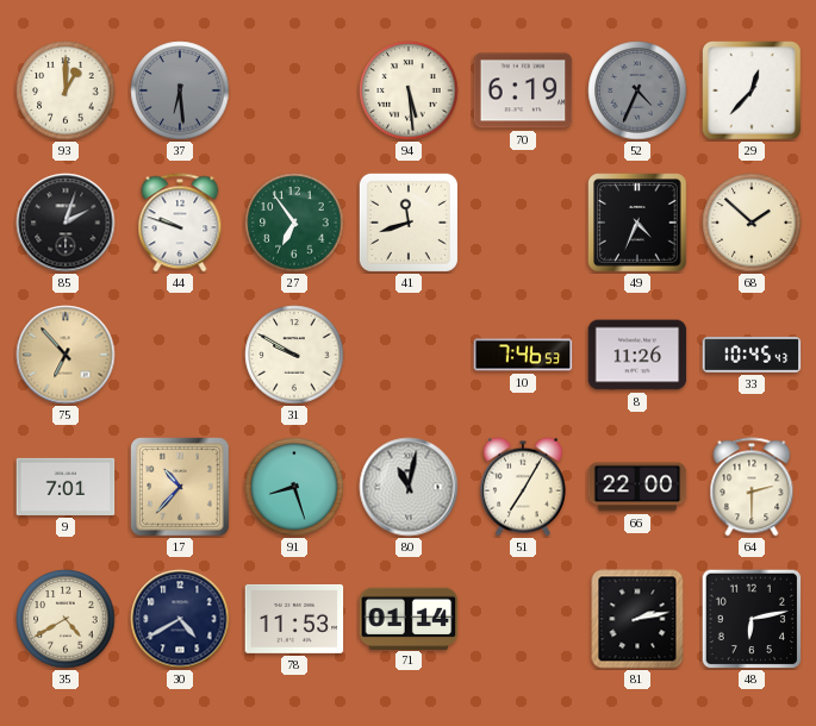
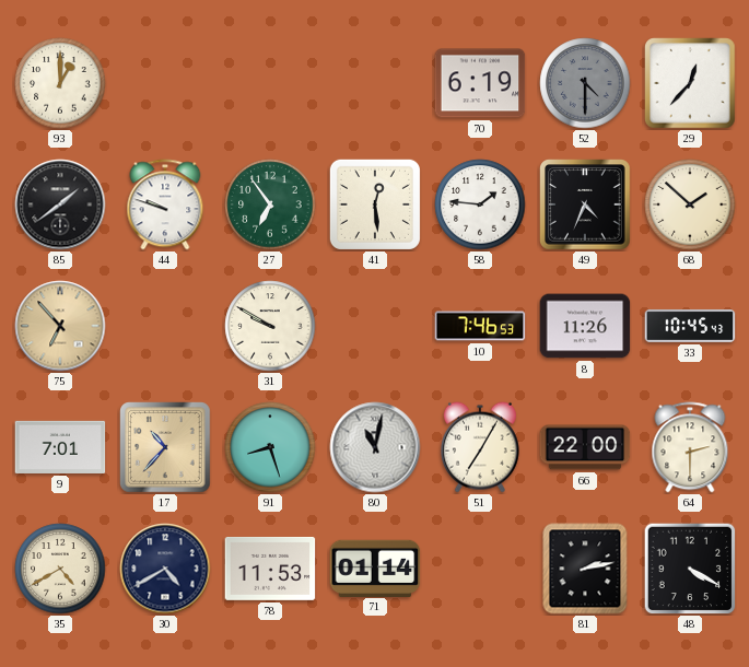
37: 6:29 -> none (180, 90)
94: 5:29 -> none (409, 90)
52: 4:34 -> 4:30 (585, 83)
85: 2:03 -> 1:39 (60, 204)
41: 11:42 -> 12:29 (375, 204)
58: none -> 1:46 (480, 204)
48: 6:13 -> 4:20 (690, 569)
